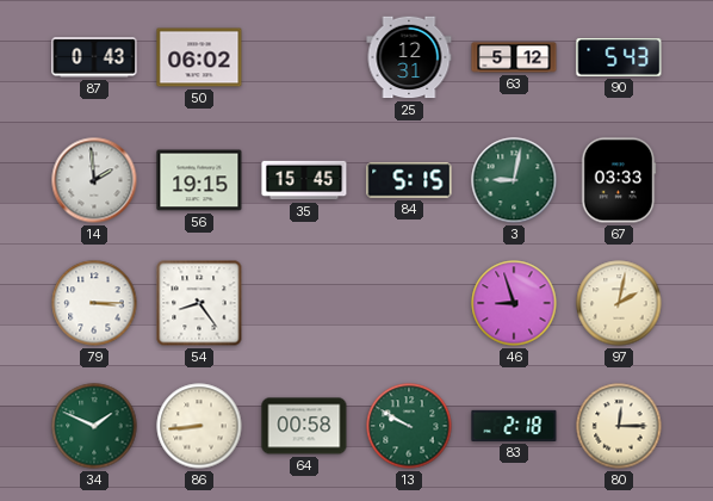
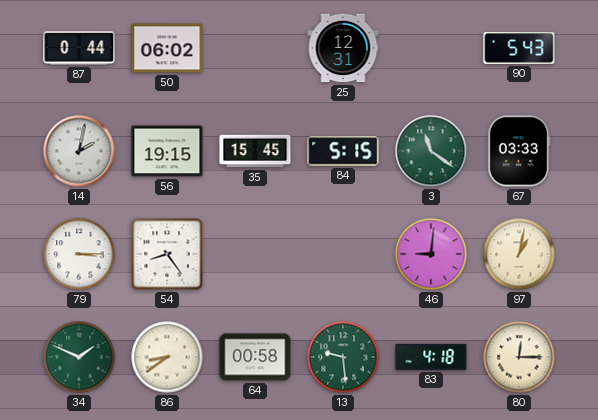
87: 0:43 -> 0:44 (79, 48)
63: 5:12 -> none (514, 57)
14: 1:59 -> 2:02 (79, 151)
3: 9:02 -> 11:21 (431, 151)
46: 8:57 -> 9:01 (431, 254)
97: 2:02 -> 1:02 (519, 254)
86: 8:44 -> 8:39 (167, 357)
13: 9:50 -> 9:29 (343, 357)
83: 2:18 -> 4:18 (431, 357)
